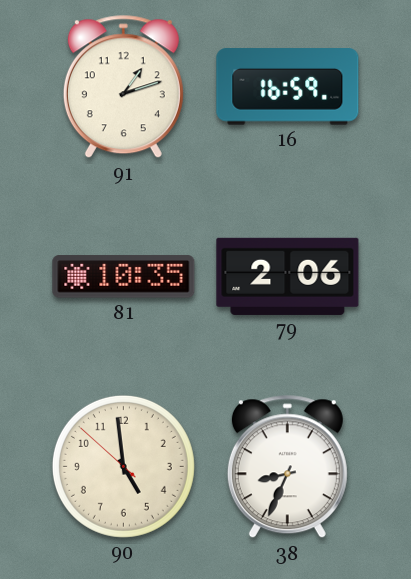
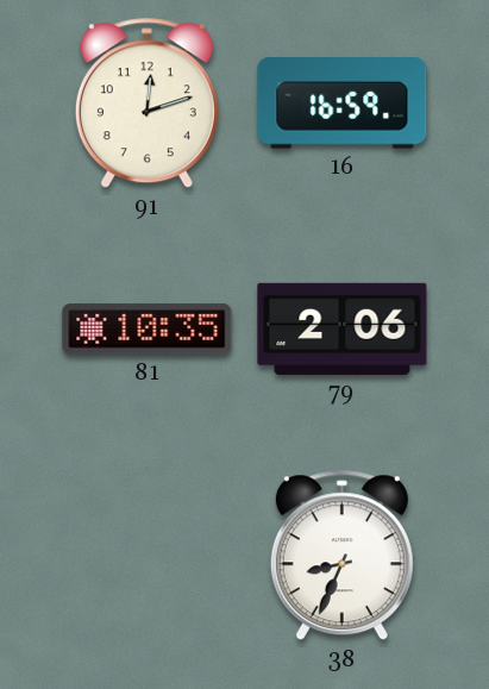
91: 1:12 -> 12:12 (146, 104)
90: 4:58 -> none (123, 466)
